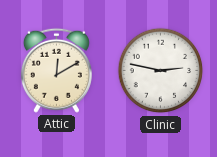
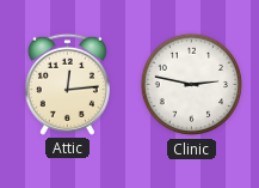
Attic: 12:10 -> 12:14 (67, 84)
